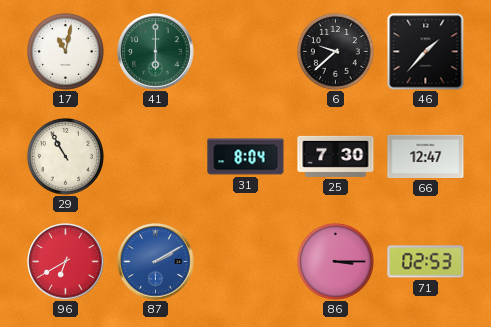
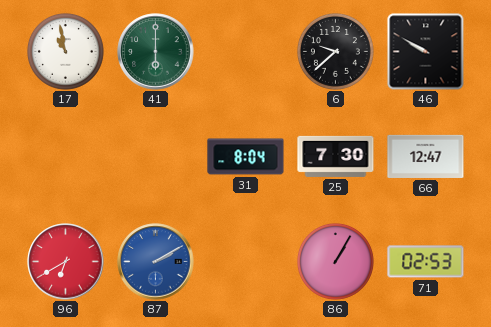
17: 11:02 -> 10:58 (65, 51)
46: 1:37 -> 9:50 (426, 52)
29: 10:55 -> none (65, 156)
86: 3:15 -> 1:05 (335, 261)
